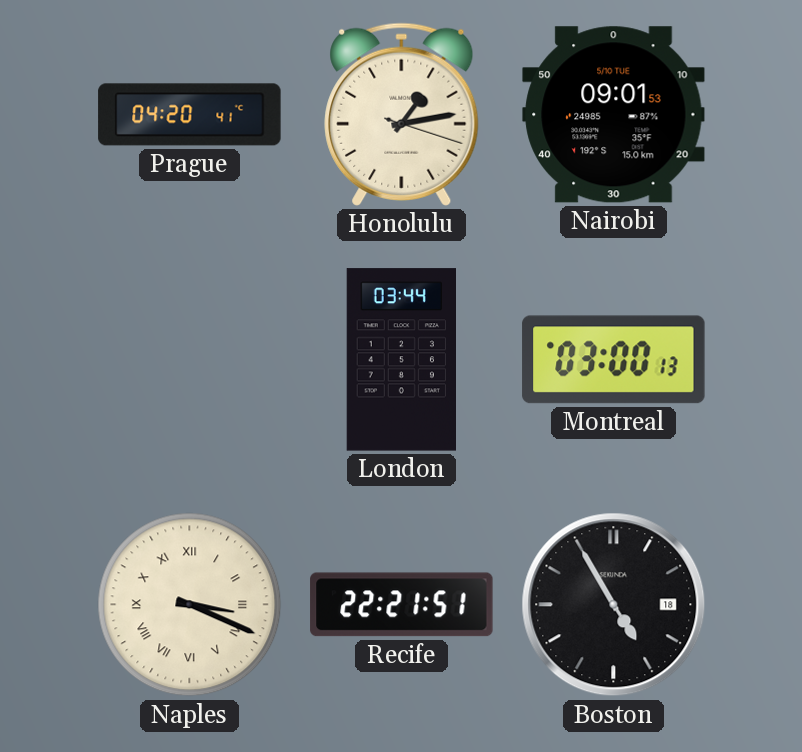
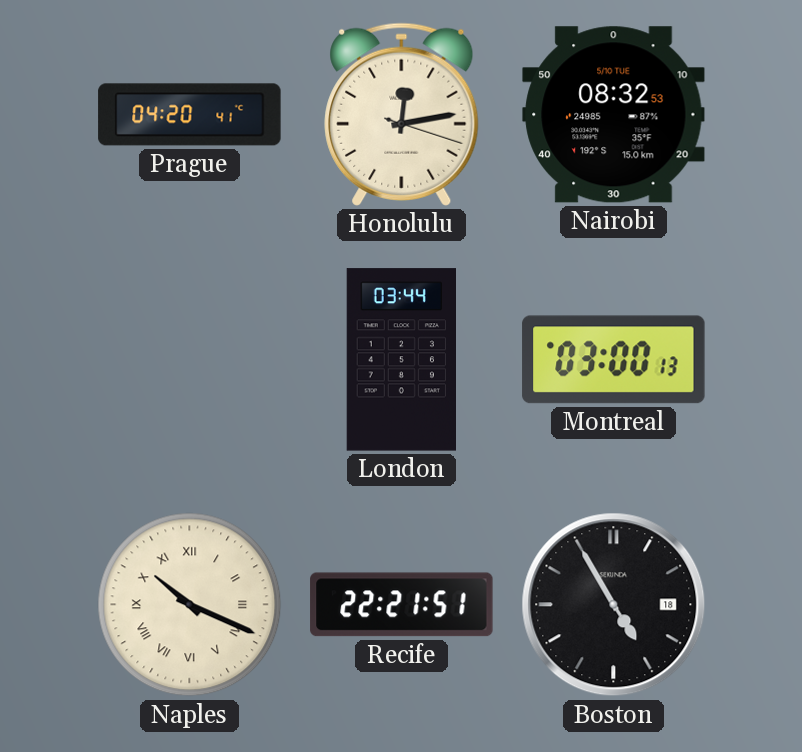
Honolulu: 1:13 -> 12:13 (402, 114)
Nairobi: 09:01 -> 08:32 (614, 115)
Naples: 3:19 -> 10:19 (190, 605)
